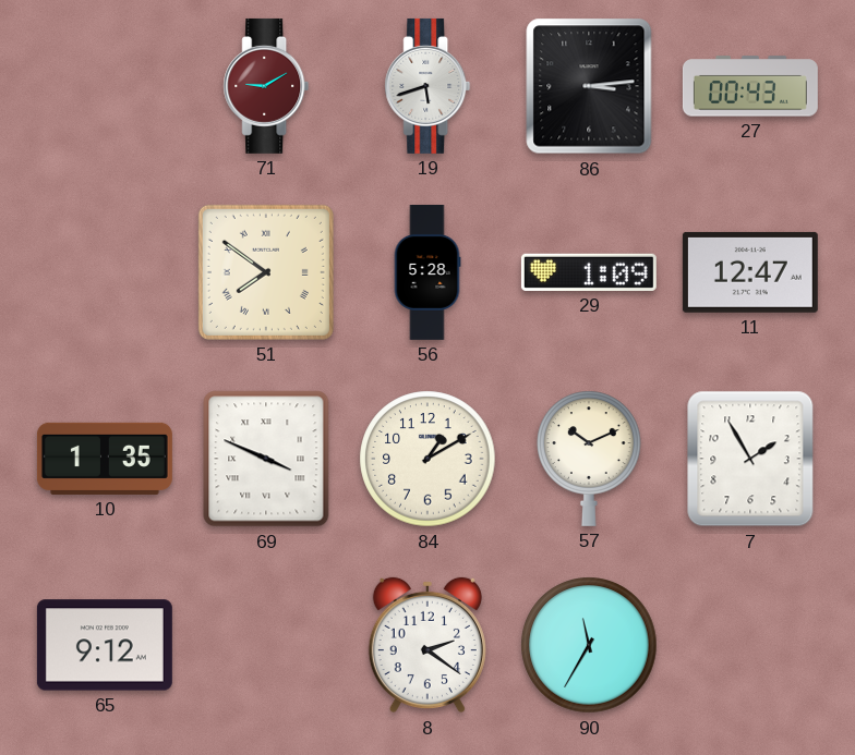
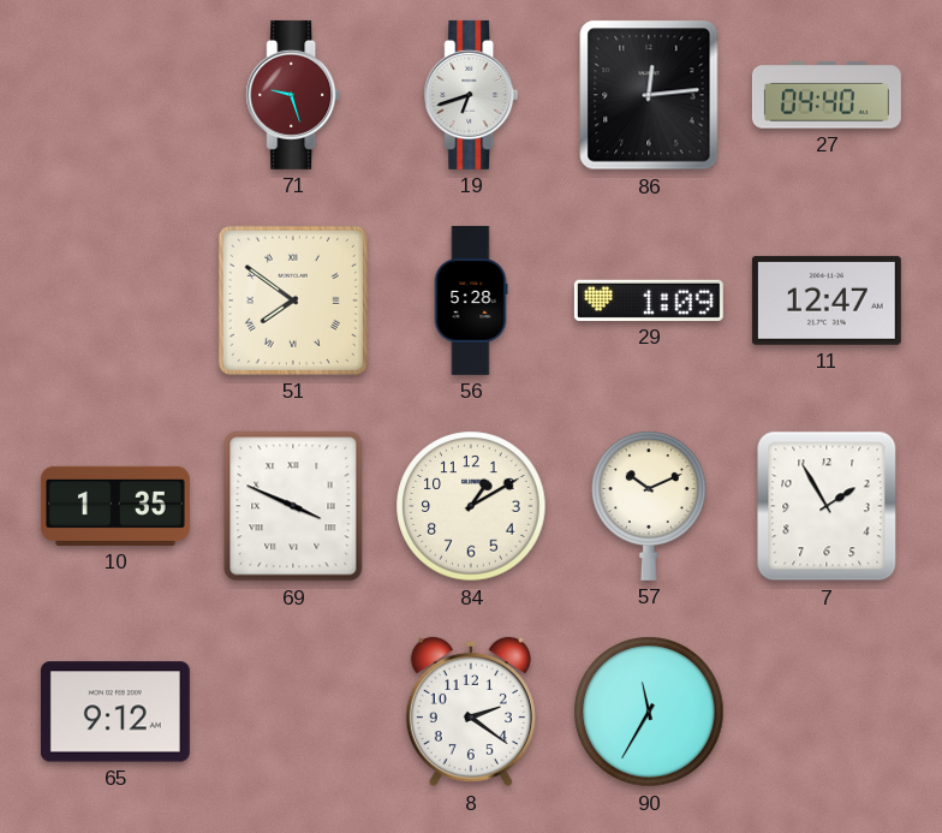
71: 9:10 -> 9:27 (293, 95)
19: 5:42 -> 6:42 (471, 95)
86: 3:14 -> 12:14 (649, 95)
27: 00:43 -> 04:40 (827, 95)
